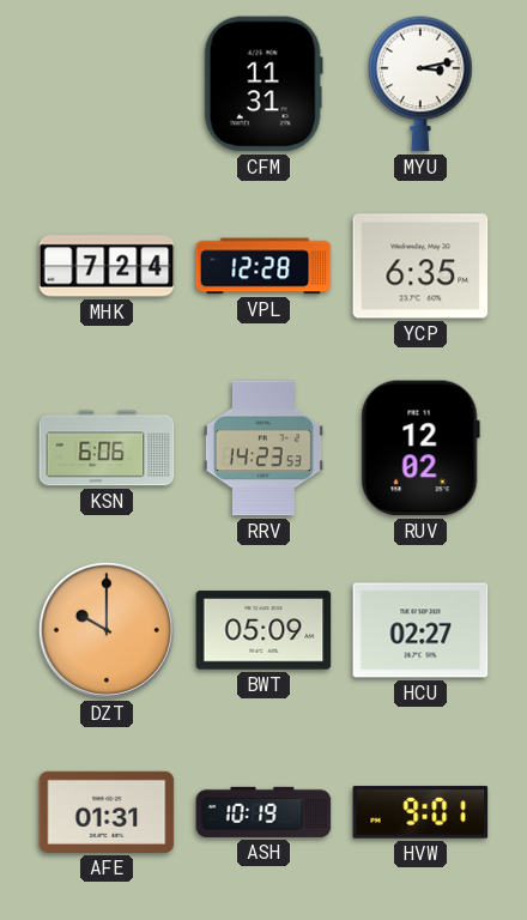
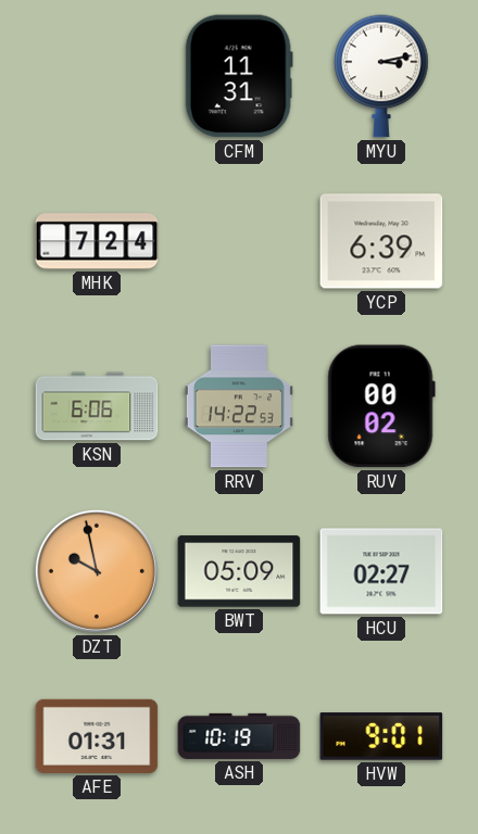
VPL: 12:28 -> none (263, 266)
YCP: 6:35 -> 6:39 (381, 241)
RRV: 14:23 -> 14:22 (239, 406)
RUV: 12:02 -> 00:02 (381, 406)
DZT: 10:00 -> 9:58 (97, 571)
